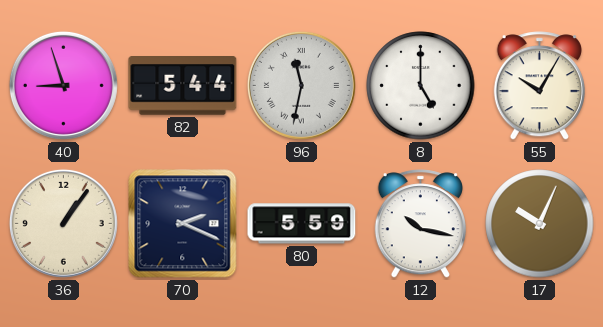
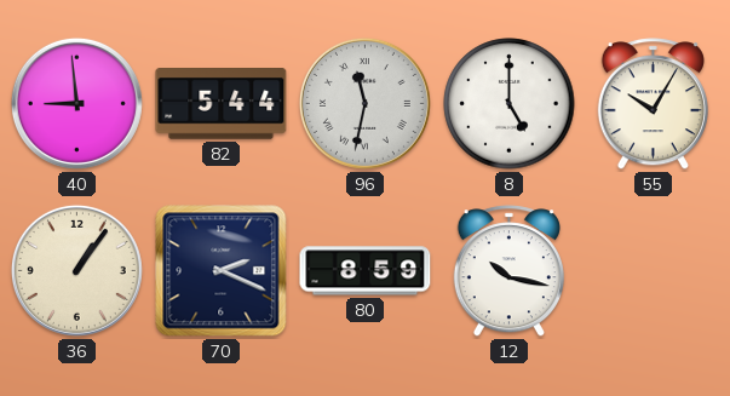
40: 8:57 -> 8:59 (76, 103)
80: 5:59 -> 8:59 (366, 271)
17: 10:04 -> none (540, 224)
